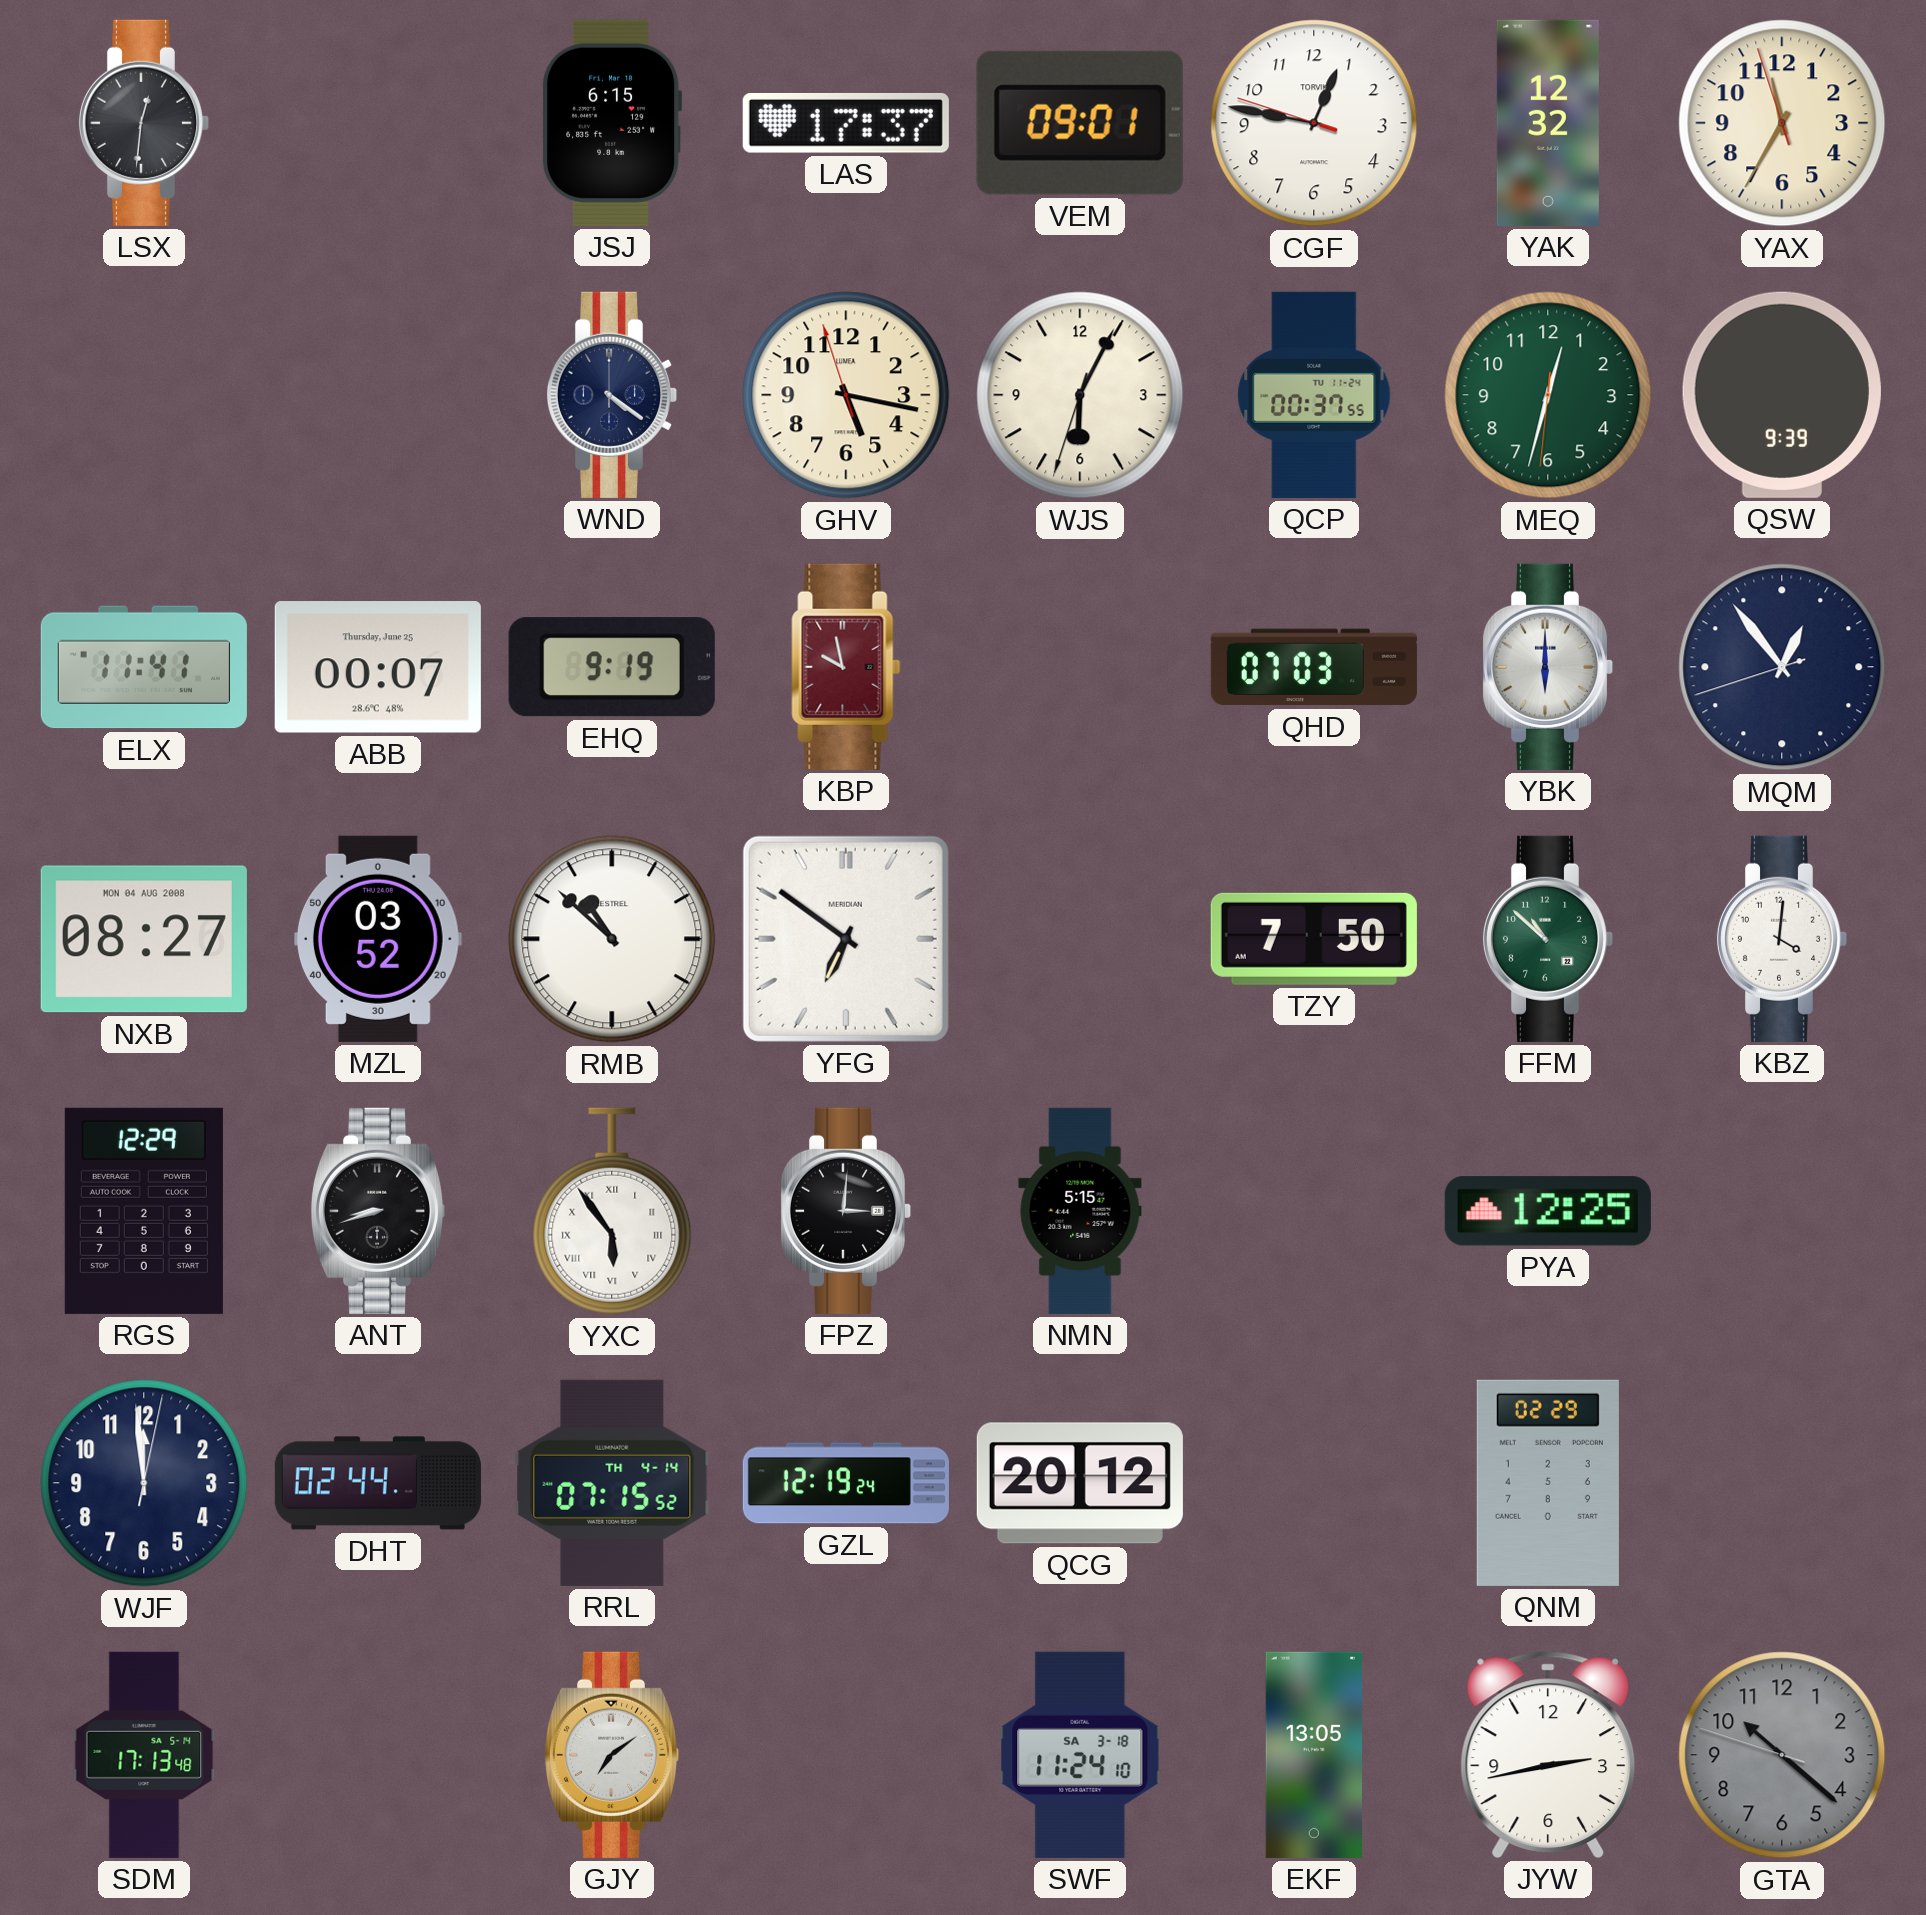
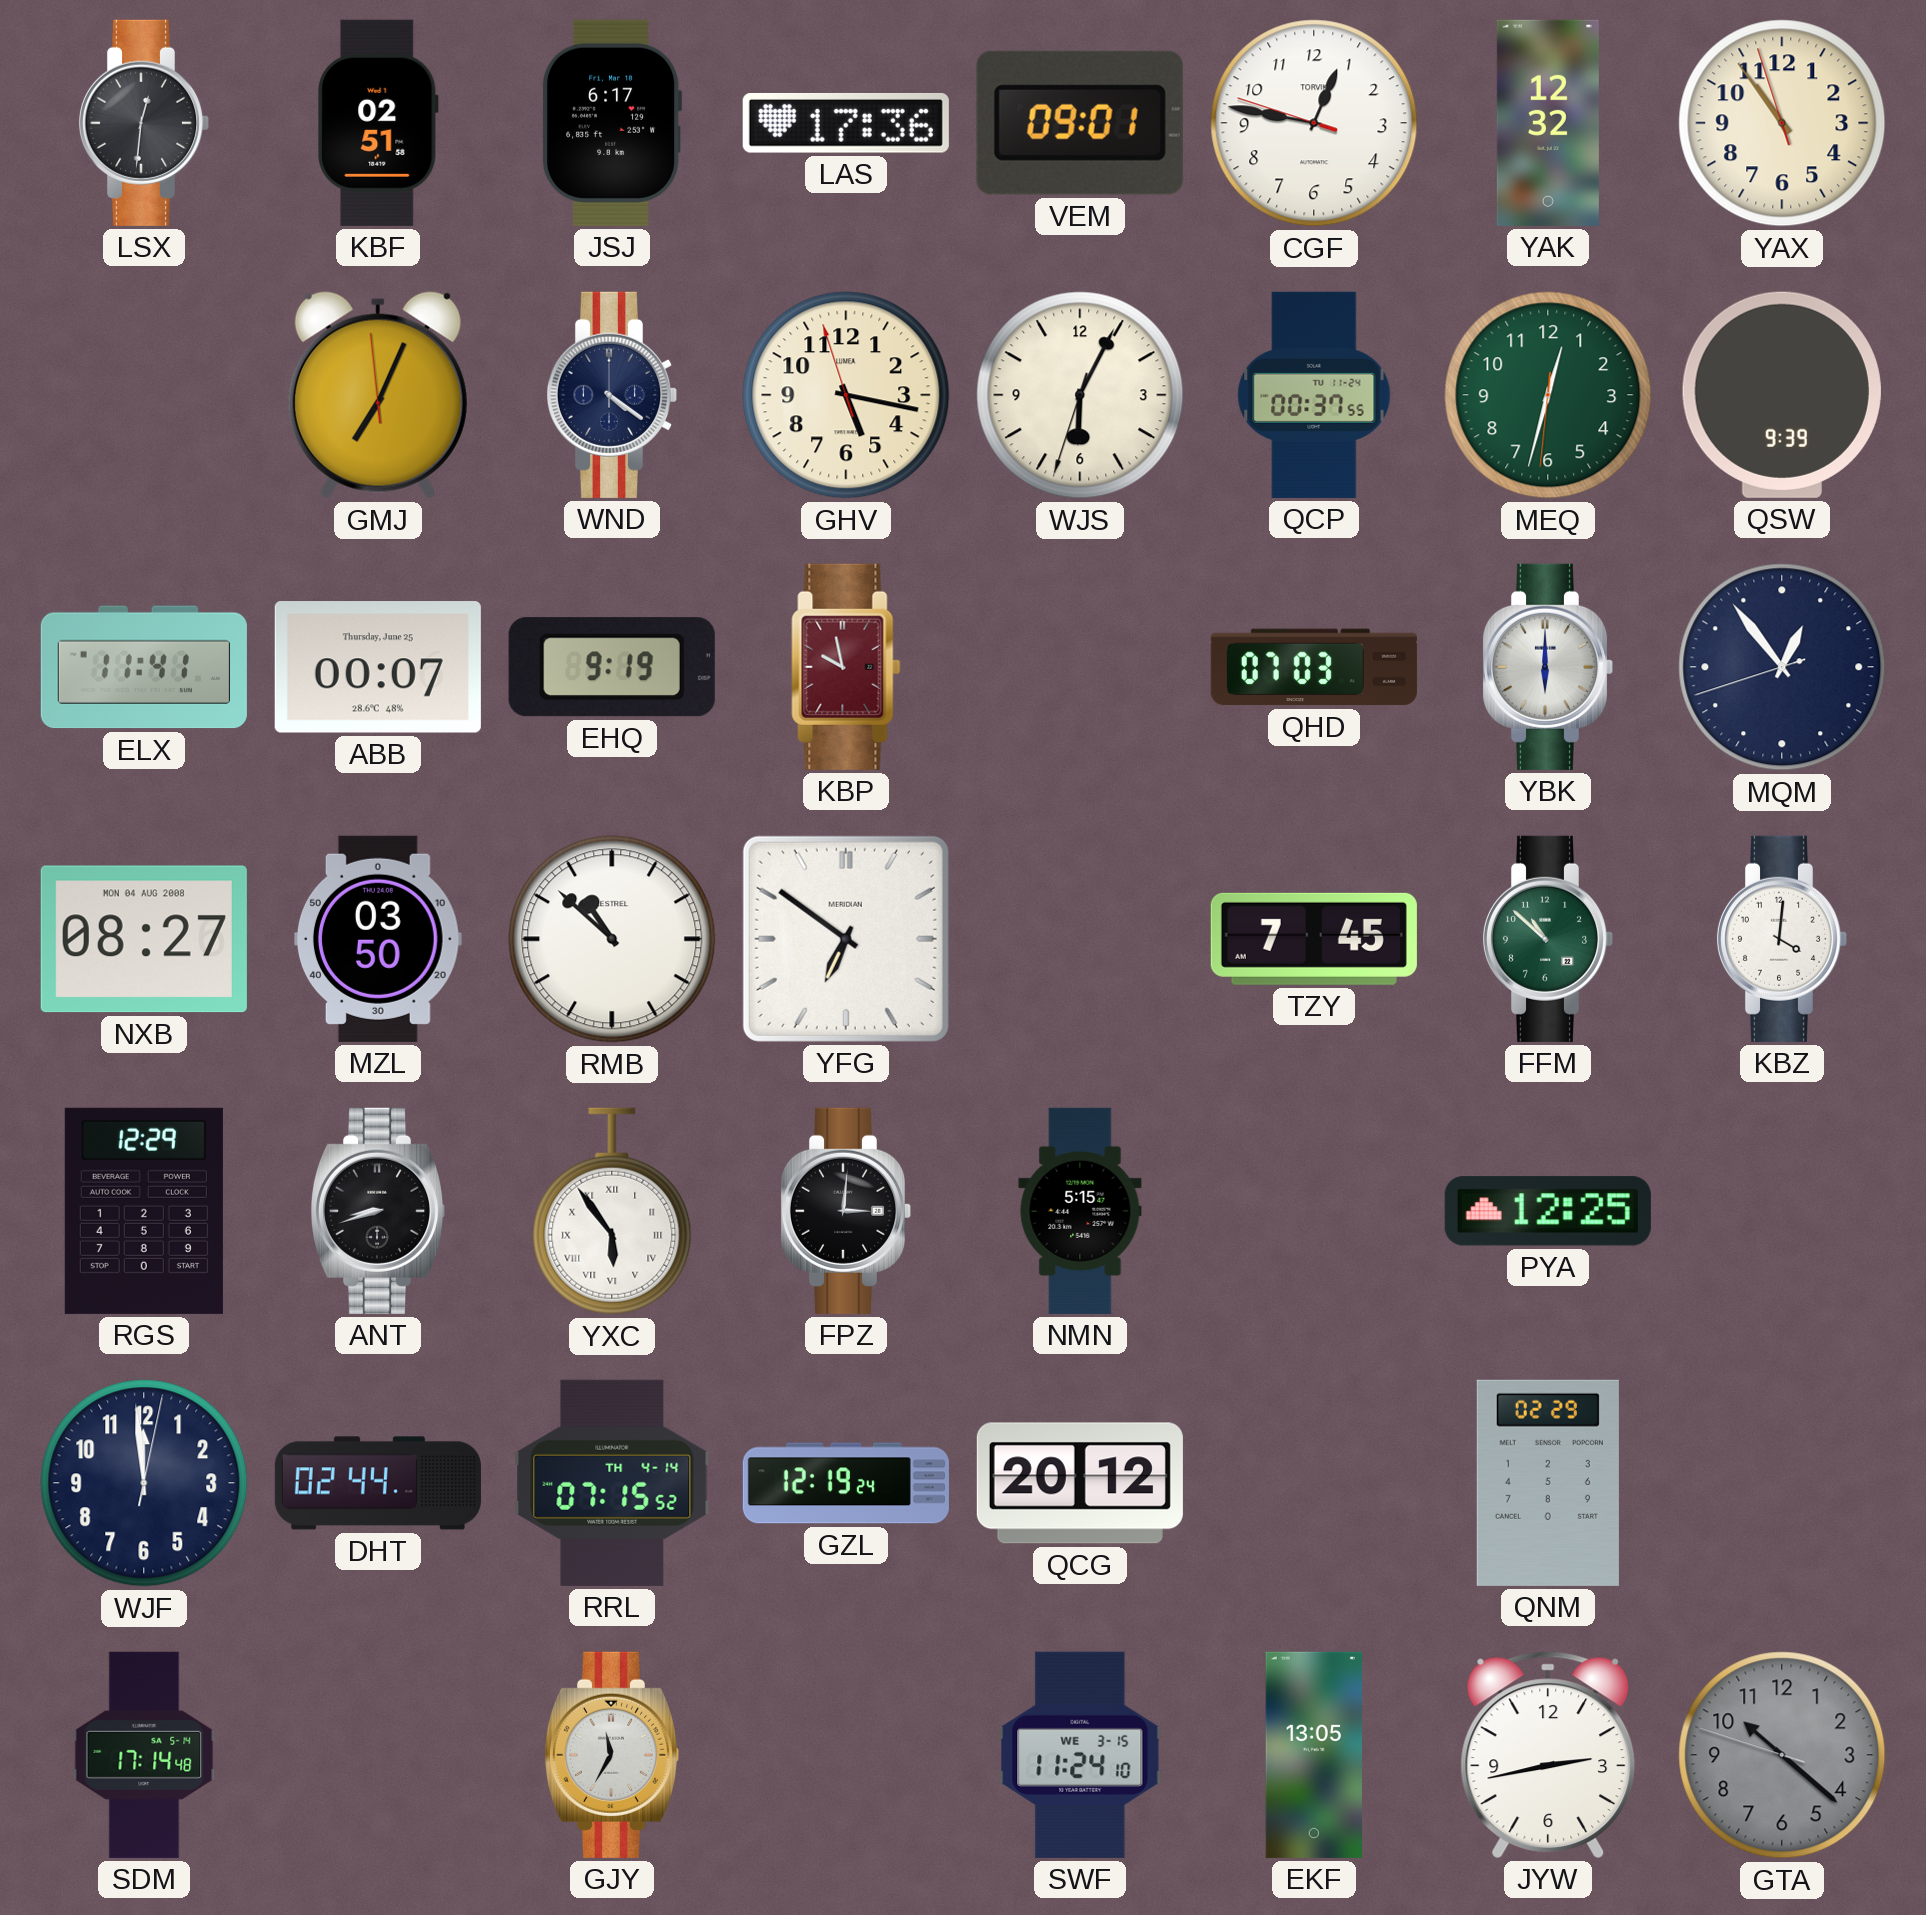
KBF: none -> 02:51 (378, 123)
JSJ: 6:15 -> 6:17 (612, 123)
LAS: 17:37 -> 17:36 (846, 123)
YAX: 11:34 -> 10:53 (1782, 123)
GMJ: none -> 7:03 (378, 395)
MZL: 03:52 -> 03:50 (378, 939)
TZY: 7:50 -> 7:45 (1314, 939)
SDM: 17:13 -> 17:14 (144, 1755)
GJY: 7:09 -> 11:35 (612, 1755)
SWF date: SA 3-18 -> WE 3-15 (1080, 1755)
